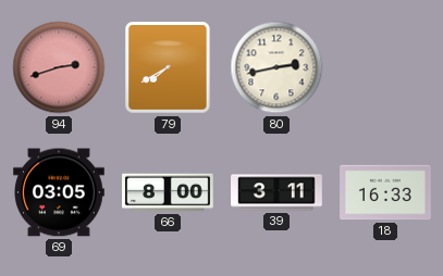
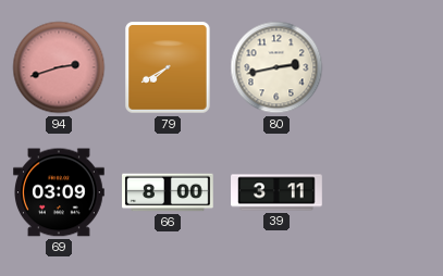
69: 03:05 -> 03:09 (60, 192)
18: 16:33 -> none (386, 192)
